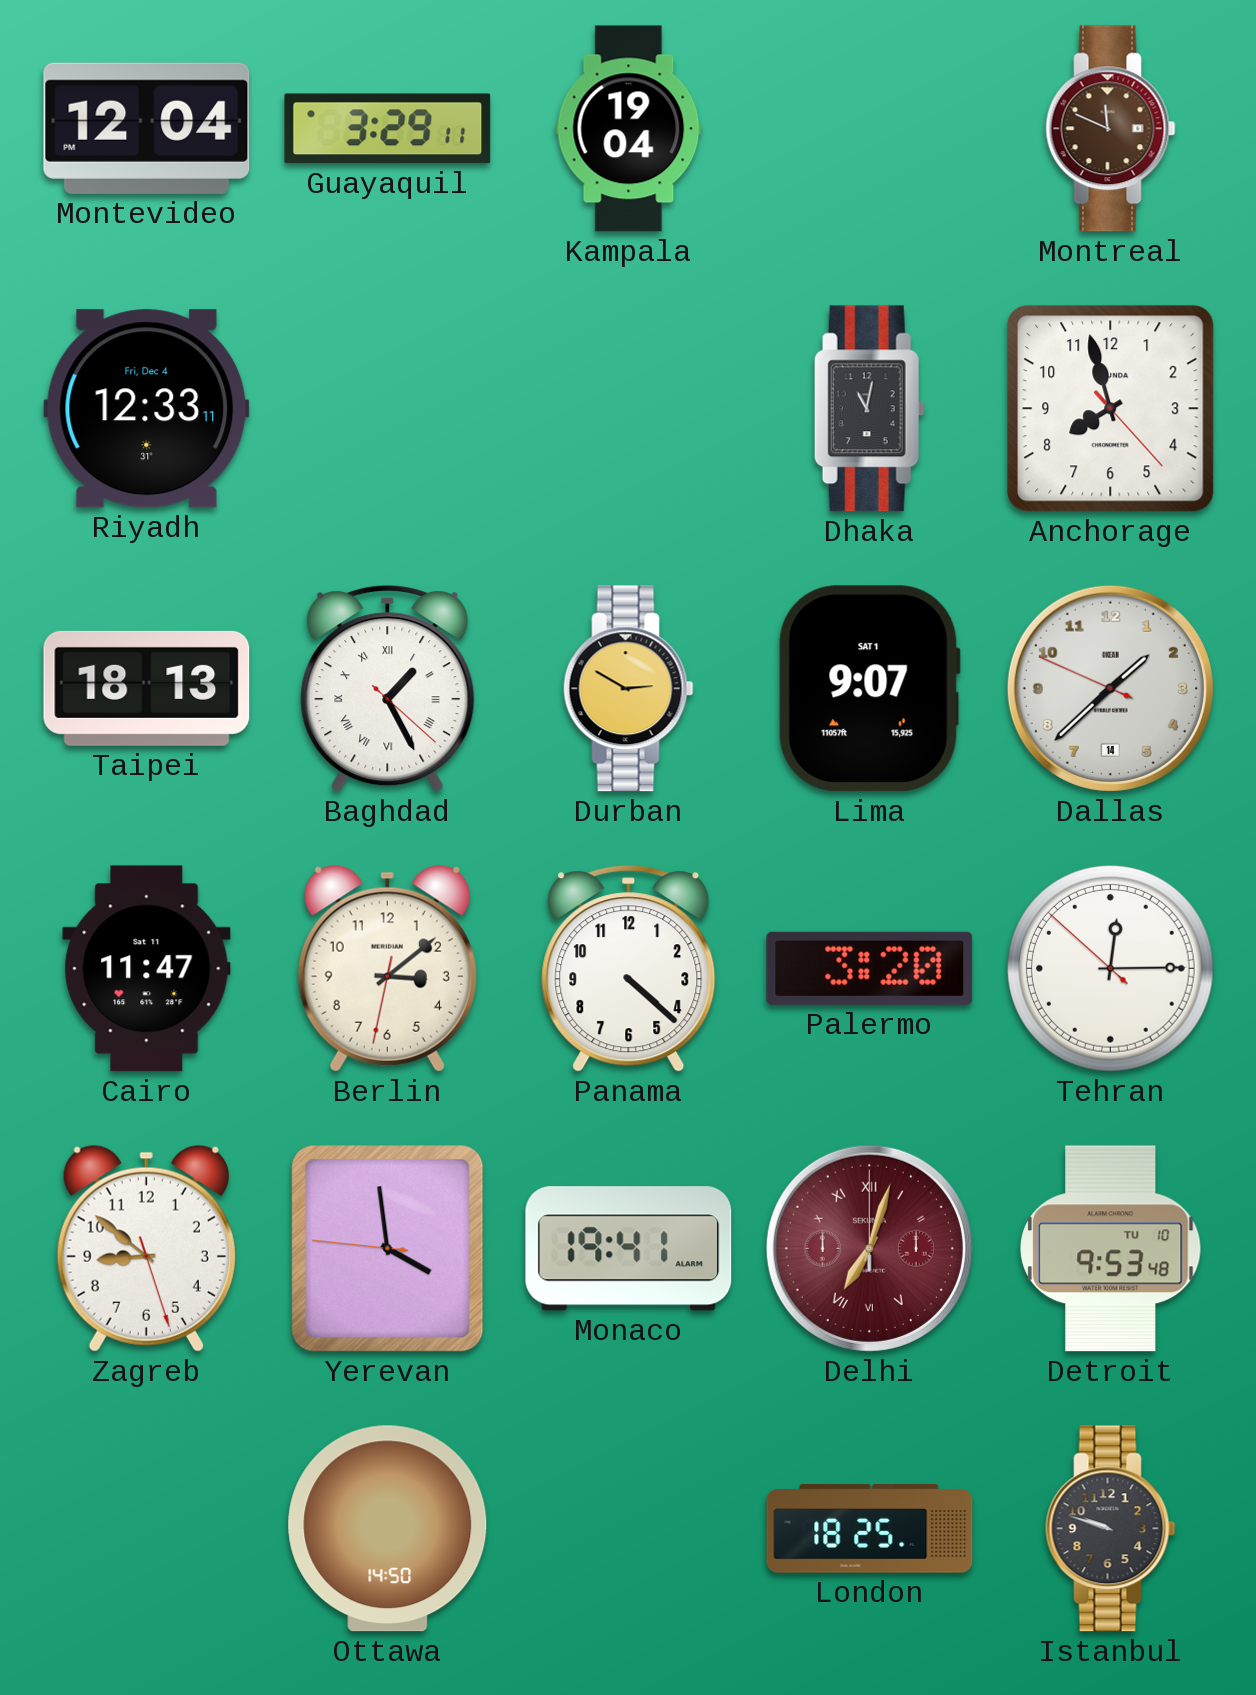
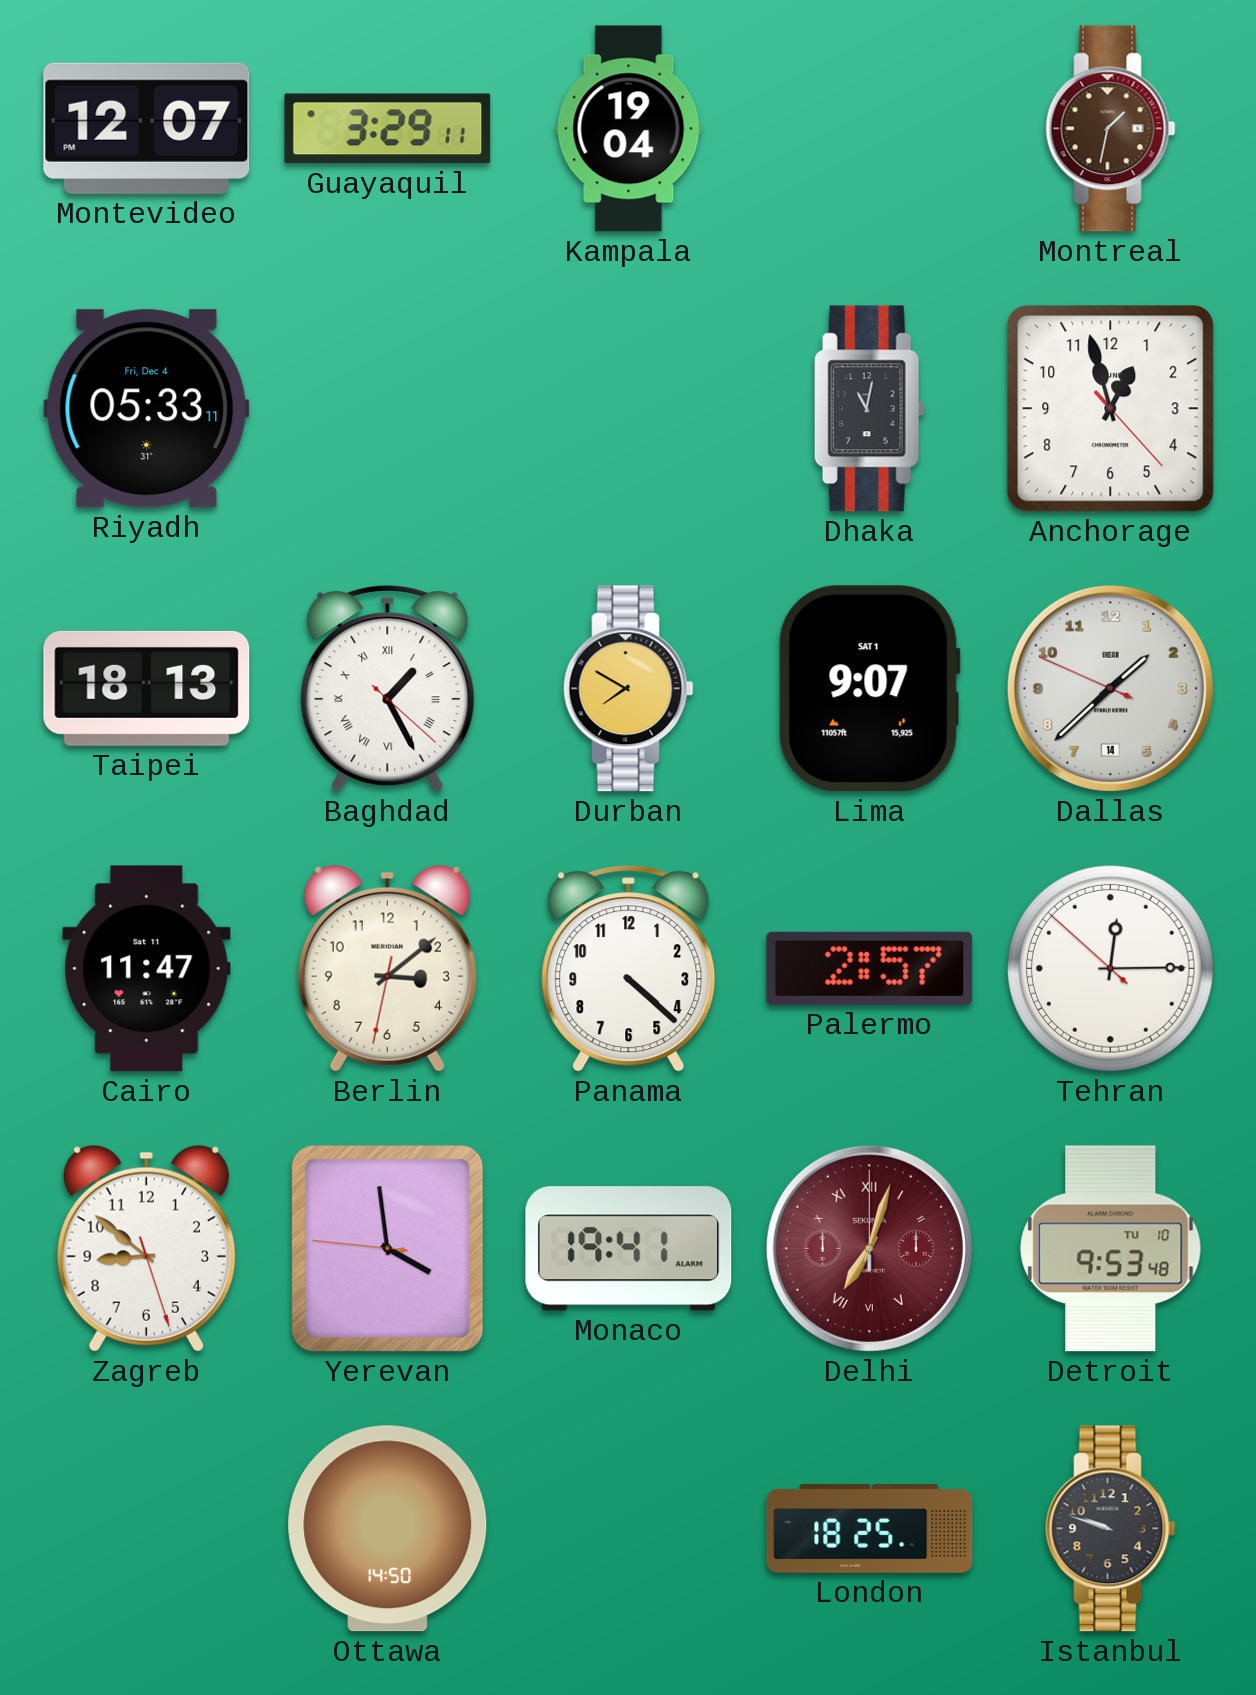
Montevideo: 12:04 -> 12:07 (147, 128)
Montreal: 11:49 -> 1:32 (1111, 129)
Riyadh: 12:33 -> 05:33 (147, 409)
Anchorage: 7:57 -> 12:57 (1111, 409)
Durban: 2:50 -> 7:50 (629, 689)
Palermo: 3:20 -> 2:57 (870, 968)
